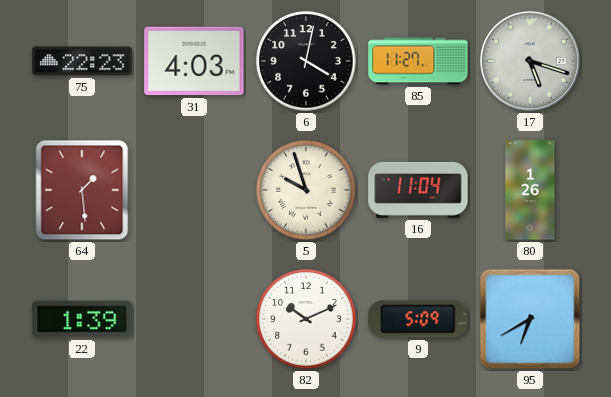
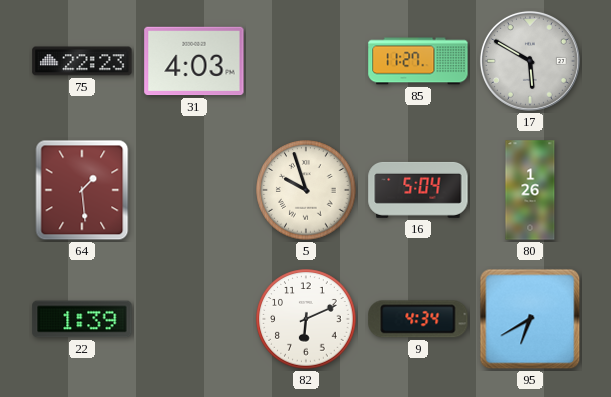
6: 4:02 -> none (306, 61)
17: 5:18 -> 5:50 (530, 61)
16: 11:04 -> 5:04 (418, 190)
82: 10:11 -> 6:11 (306, 319)
9: 5:09 -> 4:34 (418, 319)
